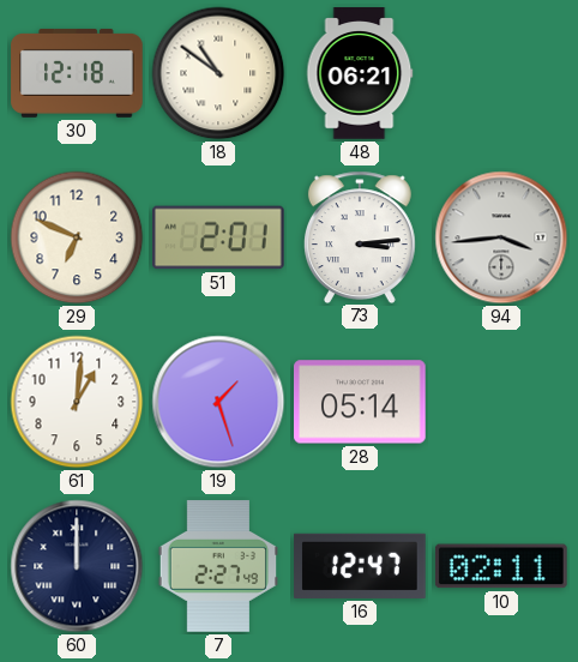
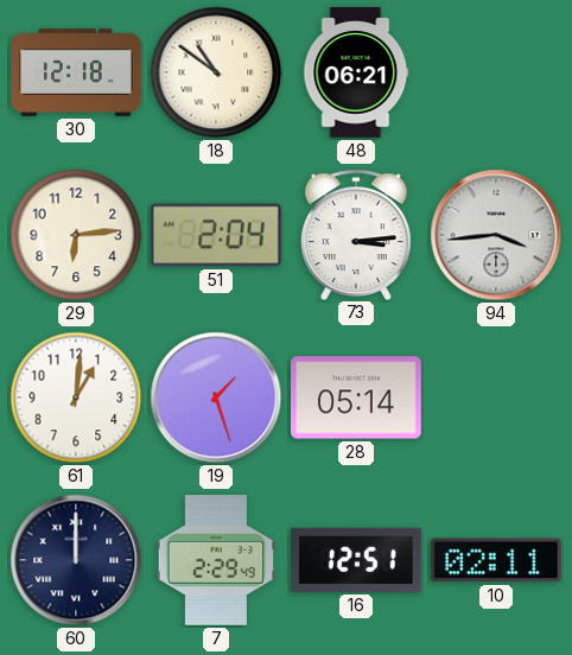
29: 6:49 -> 6:14 (76, 235)
51: 2:01 -> 2:04 (216, 235)
7: 2:27 -> 2:29 (215, 560)
16: 12:47 -> 12:51 (356, 560)
